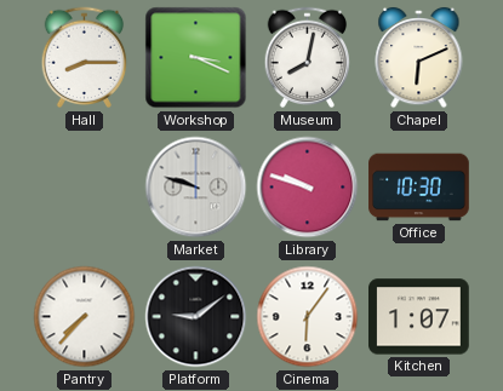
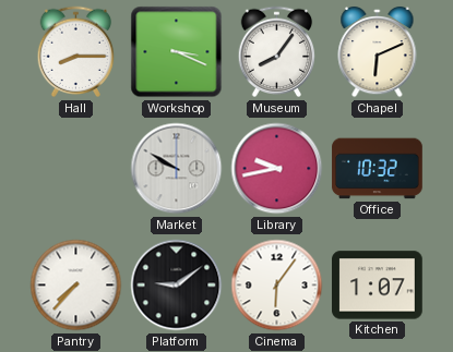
Museum: 8:02 -> 8:06 (277, 52)
Market: 9:48 -> 9:50 (177, 169)
Library: 9:48 -> 9:43 (277, 169)
Office: 10:30 -> 10:32 (378, 169)
